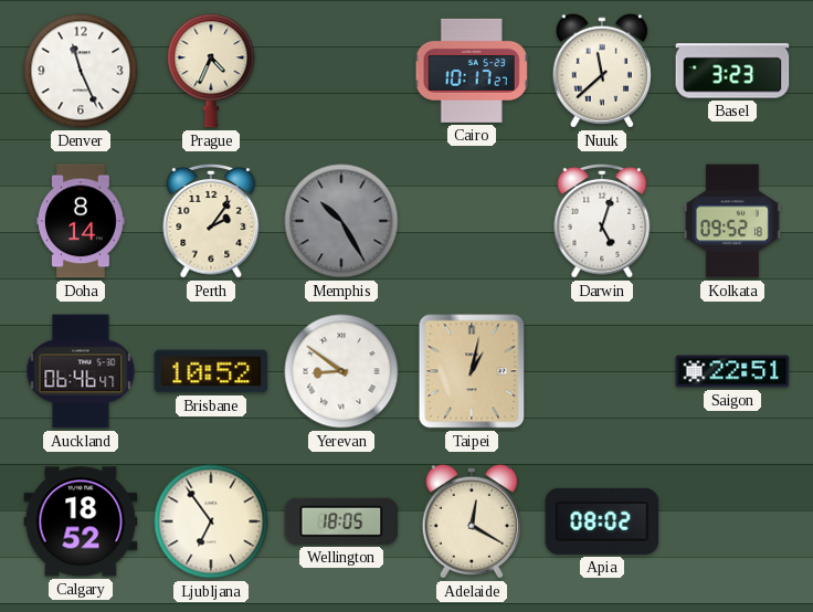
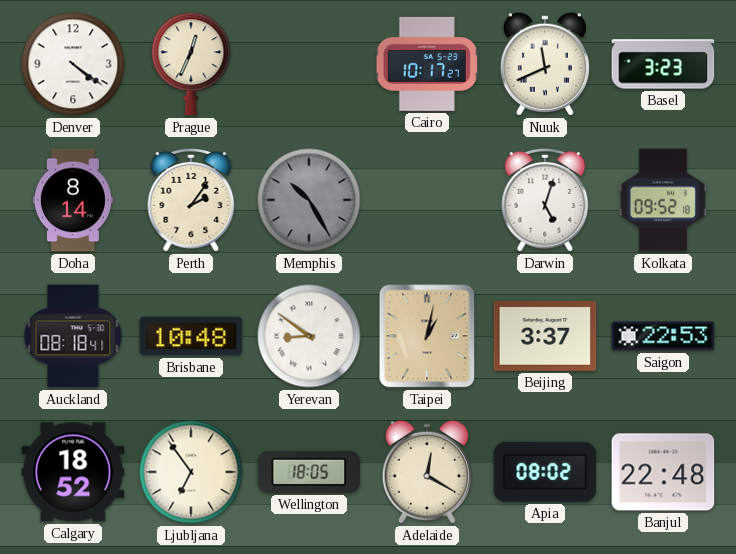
Denver: 11:26 -> 4:21 (73, 64)
Prague: 4:34 -> 12:34 (191, 64)
Nuuk: 11:38 -> 11:41 (545, 64)
Auckland: 06:46 -> 08:18 (73, 336)
Brisbane: 10:52 -> 10:48 (191, 336)
Beijing: none -> 3:37 (545, 337)
Saigon: 22:51 -> 22:53 (663, 336)
Banjul: none -> 22:48 (663, 472)
